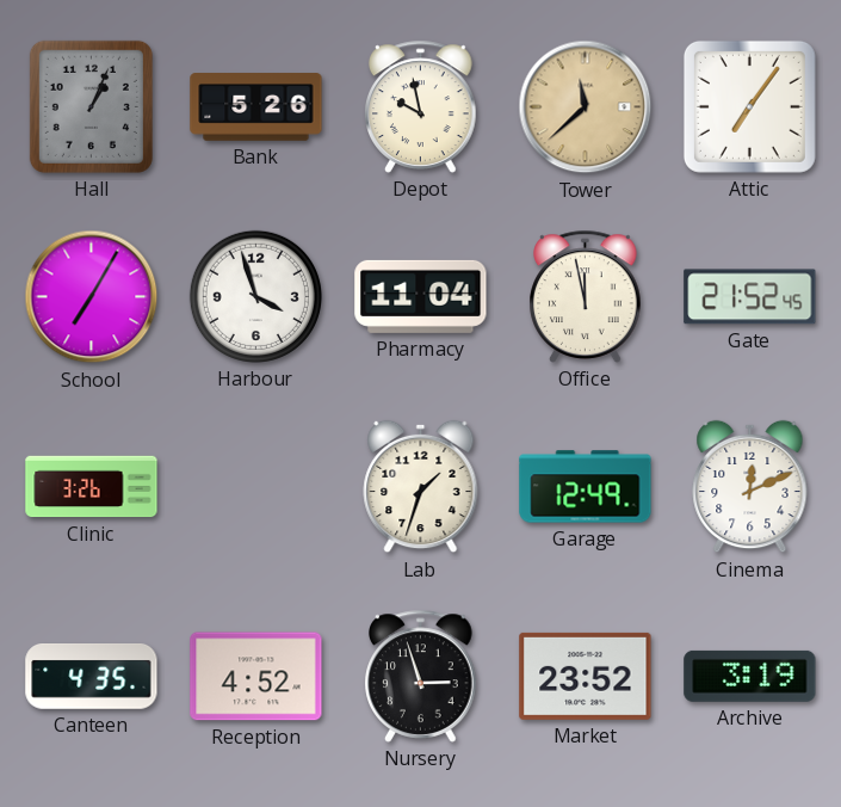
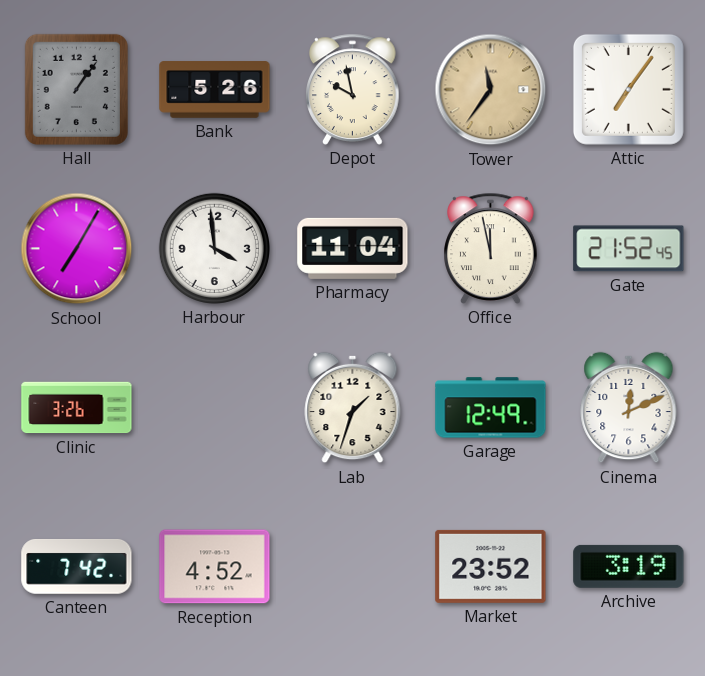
Hall: 1:04 -> 1:06 (76, 89)
Tower: 11:38 -> 11:36 (491, 90)
Harbour: 3:57 -> 3:59 (214, 248)
Canteen: 4:35 -> 7:42 (77, 567)
Nursery: 2:57 -> none (421, 676)
